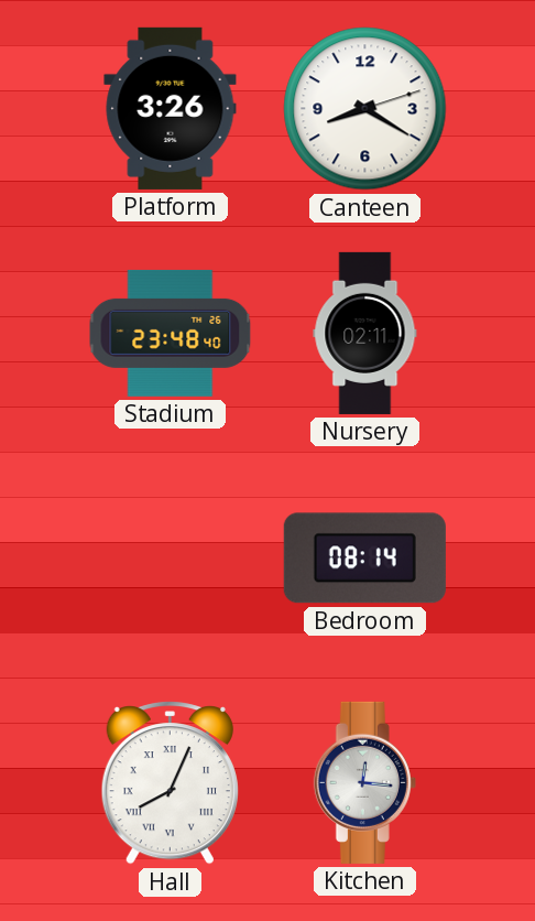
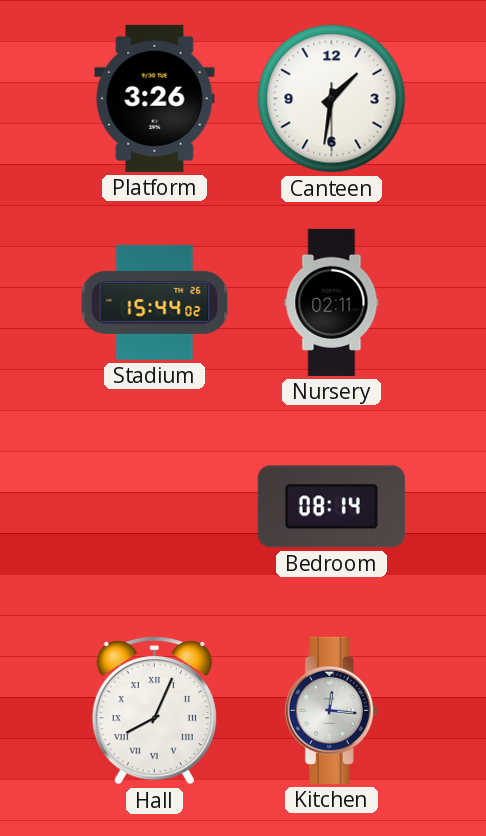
Canteen: 8:20 -> 1:31 (332, 99)
Stadium: 23:48 -> 15:44 (155, 302)
